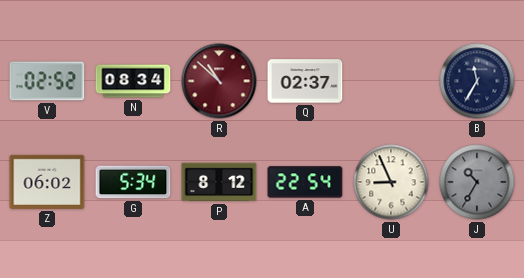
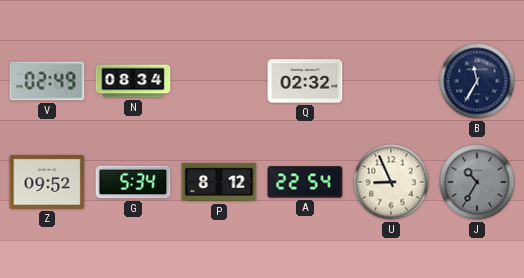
V: 02:52 -> 02:49 (47, 81)
R: 10:52 -> none (219, 81)
Q: 02:37 -> 02:32 (305, 81)
Z: 06:02 -> 09:52 (47, 182)
